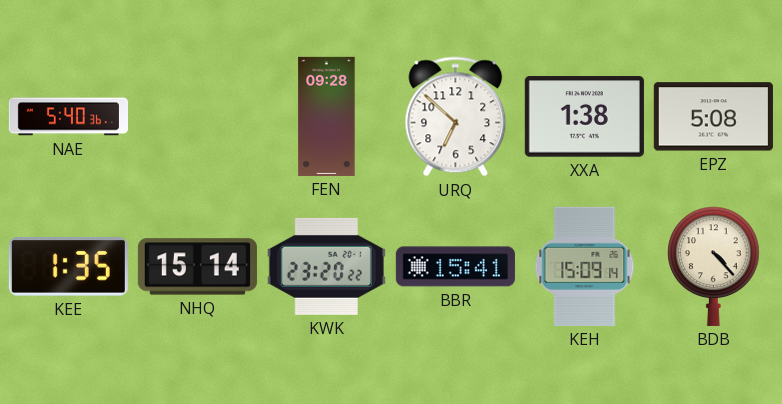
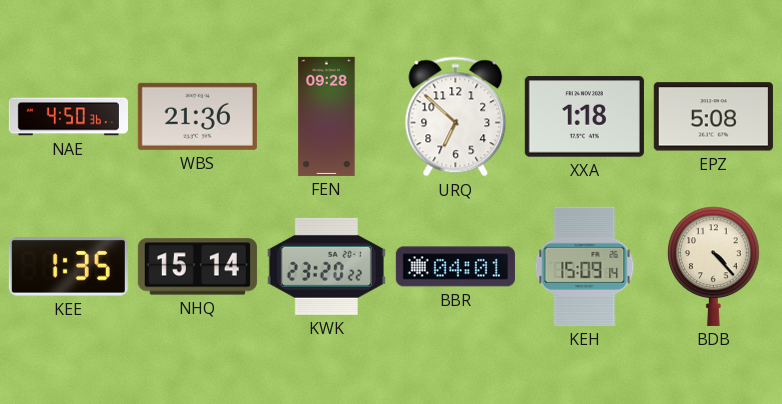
NAE: 5:40 -> 4:50 (68, 117)
WBS: none -> 21:36 (197, 116)
XXA: 1:38 -> 1:18 (584, 117)
BBR: 15:41 -> 04:01 (455, 267)
